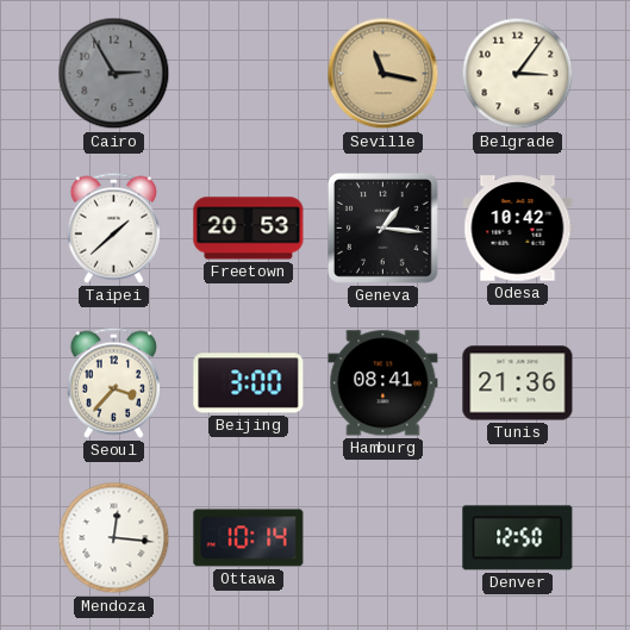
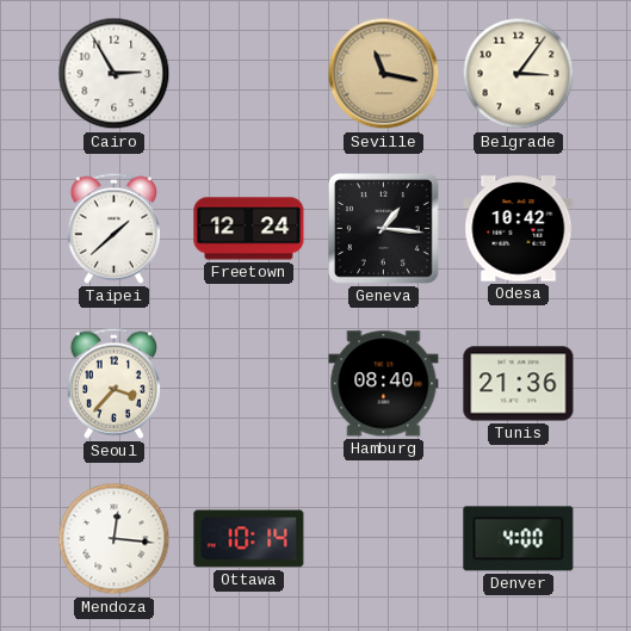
Cairo dial: grey -> white (115, 74)
Freetown: 20:53 -> 12:24 (249, 229)
Beijing: 3:00 -> none (249, 383)
Hamburg: 08:41 -> 08:40 (384, 384)
Denver: 12:50 -> 4:00 (519, 539)
